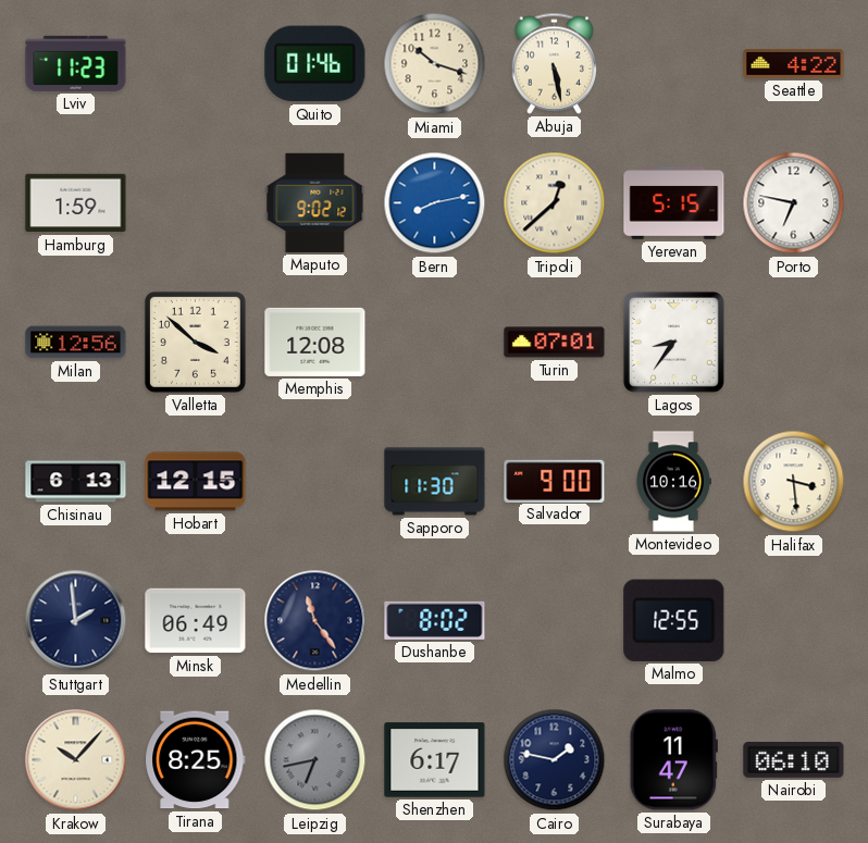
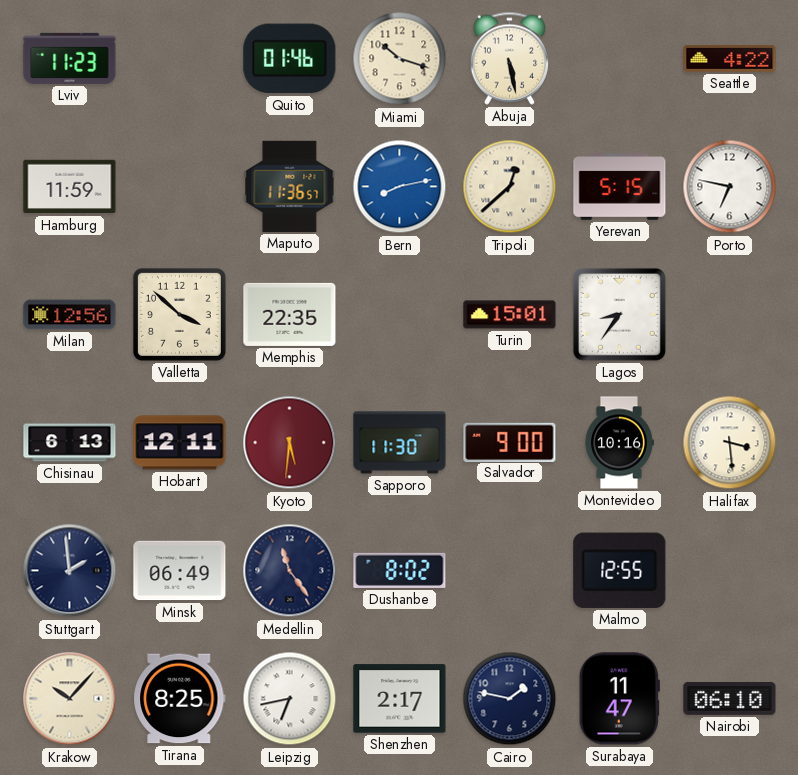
Hamburg: 1:59 -> 11:59 (70, 187)
Maputo: 9:02 -> 11:36 (290, 186)
Memphis: 12:08 -> 22:35 (290, 314)
Turin: 07:01 -> 15:01 (510, 315)
Hobart: 12:15 -> 12:11 (180, 443)
Kyoto: none -> 5:31 (290, 443)
Leipzig dial: grey -> white (290, 699)
Shenzhen: 6:17 -> 2:17 (400, 699)
